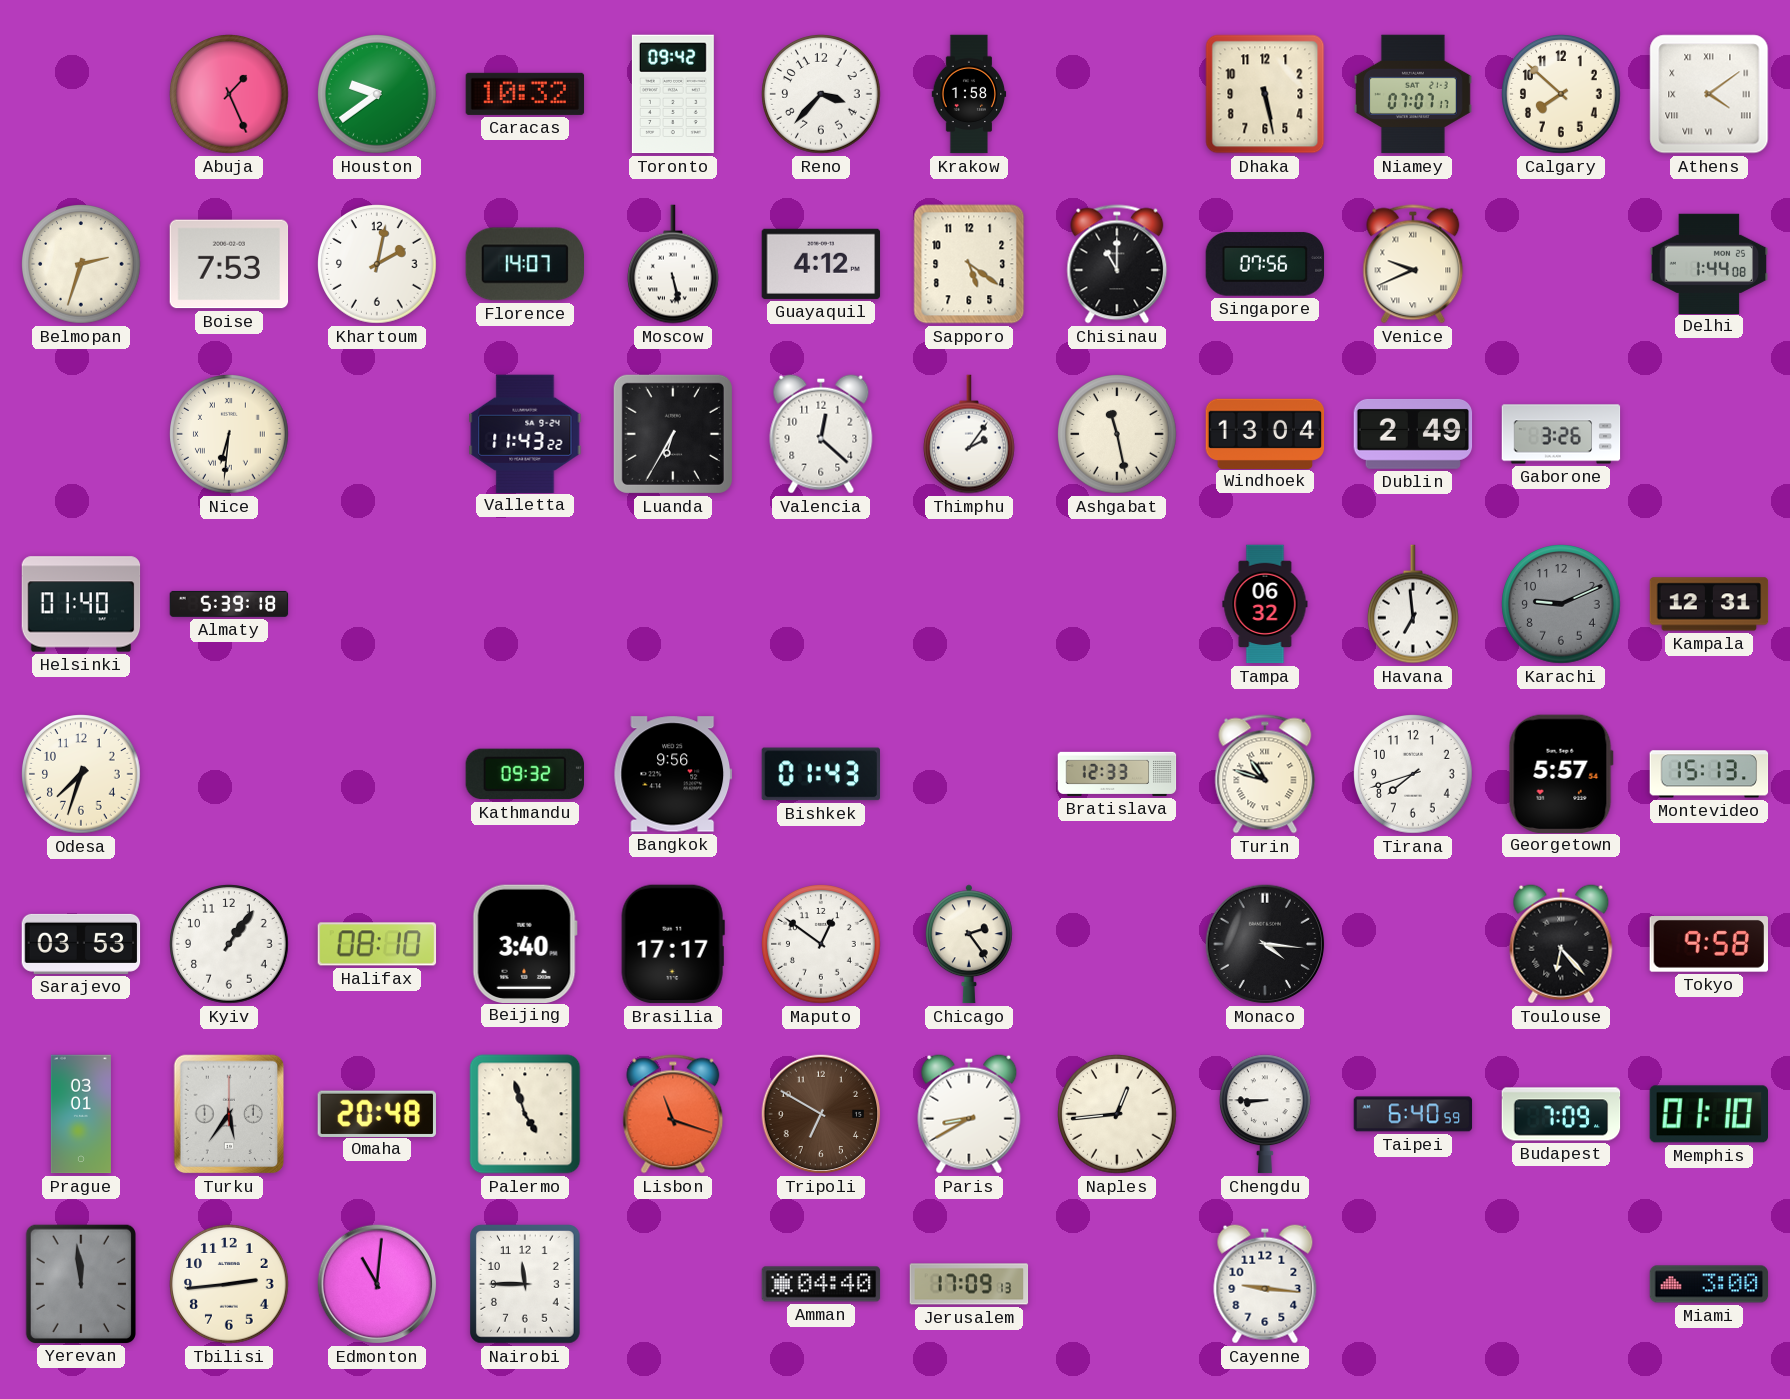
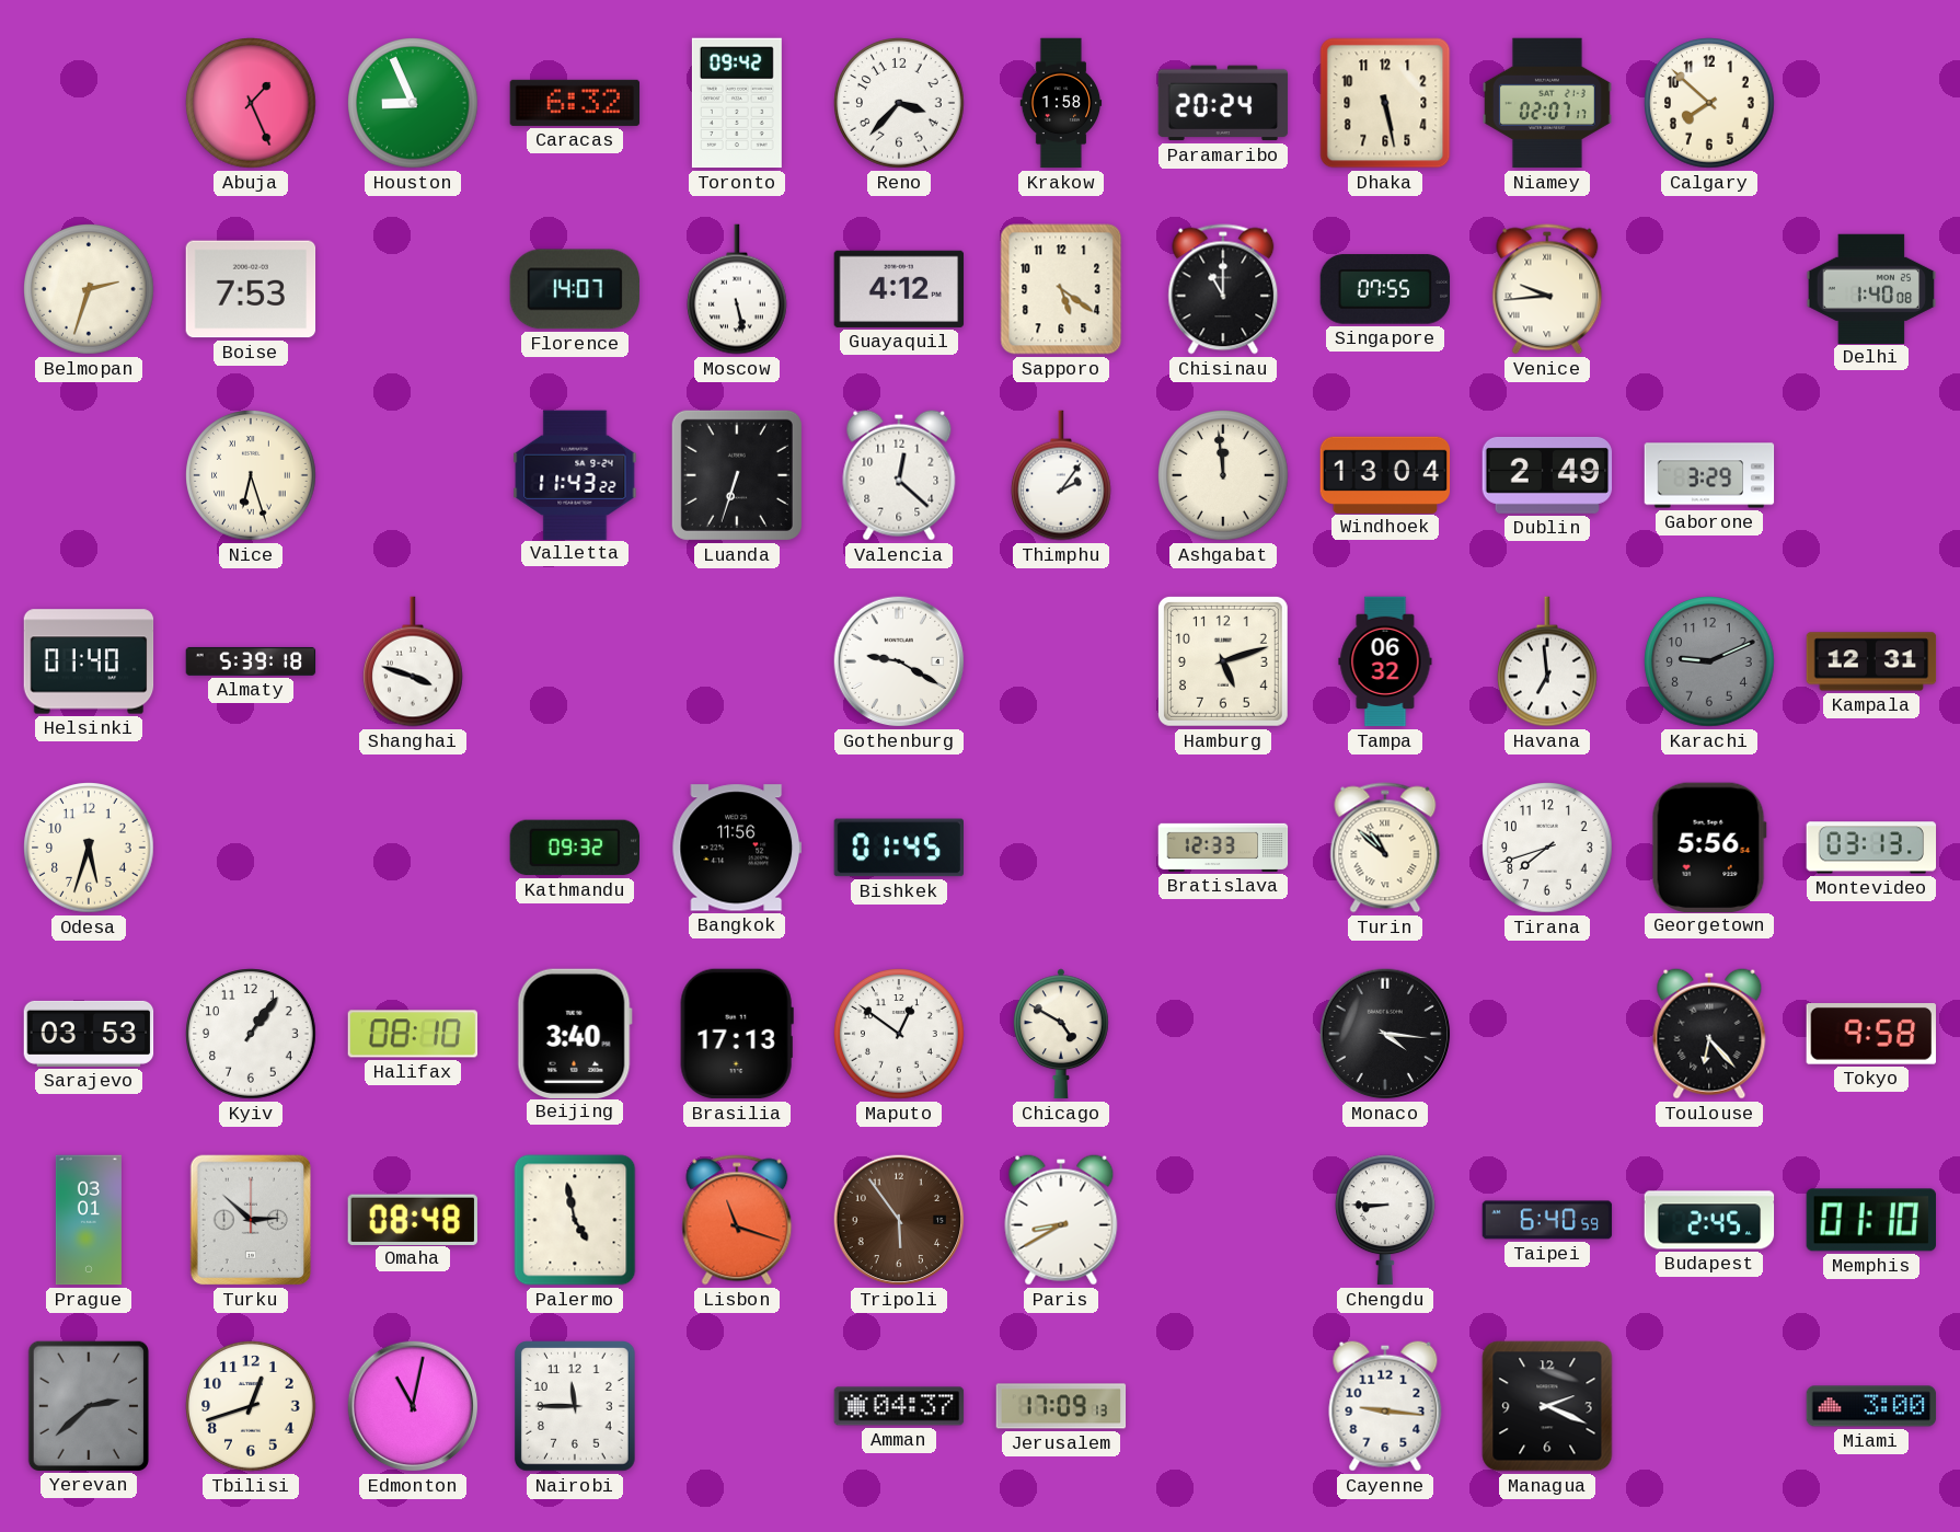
Houston: 9:39 -> 8:56 (413, 103)
Caracas: 10:32 -> 6:32 (575, 103)
Paramaribo: none -> 20:24 (1223, 103)
Niamey: 07:07 -> 02:07 (1547, 103)
Athens: 4:09 -> none (1709, 94)
Khartoum: 2:02 -> none (377, 264)
Singapore: 07:56 -> 07:55 (1385, 289)
Venice: 9:41 -> 9:44 (1547, 289)
Delhi: 1:44 -> 1:40 (1871, 288)
Nice: 6:31 -> 6:27 (251, 475)
Luanda: 6:35 -> 6:33 (737, 475)
Ashgabat: 11:28 -> 11:59 (1223, 475)
Gaborone: 3:26 -> 3:29 (1709, 475)
Shanghai: none -> 3:48 (414, 661)
Gothenburg: none -> 9:20 (899, 661)
Hamburg: none -> 5:12 (1223, 661)
Odesa: 7:33 -> 5:33 (89, 848)
Bangkok: 9:56 -> 11:56 (737, 848)
Bishkek: 01:43 -> 01:45 (899, 848)
Turin: 10:48 -> 10:52 (1385, 848)
Georgetown: 5:57 -> 5:56 (1709, 846)
Montevideo: 15:13 -> 03:13 (1871, 848)
Brasilia: 17:17 -> 17:13 (737, 1034)
Chicago: 2:24 -> 4:50 (1061, 1034)
Turku: 5:36 -> 2:52 (251, 1220)
Omaha: 20:48 -> 08:48 (413, 1219)
Palermo: 4:57 -> 4:58 (575, 1220)
Tripoli: 6:50 -> 5:54 (899, 1220)
Naples: 12:44 -> none (1117, 1114)
Budapest: 7:09 -> 2:45 (1709, 1220)
Yerevan: 11:59 -> 2:38 (88, 1405)
Tbilisi: 2:44 -> 12:42 (251, 1406)
Edmonton: 11:01 -> 11:02 (413, 1406)
Amman: 04:40 -> 04:37 (899, 1406)
Managua: none -> 2:19 (1547, 1406)
